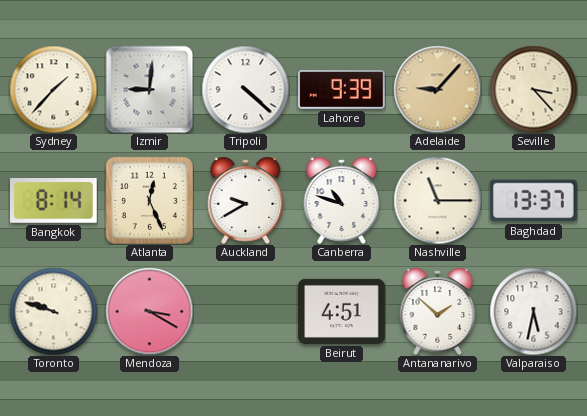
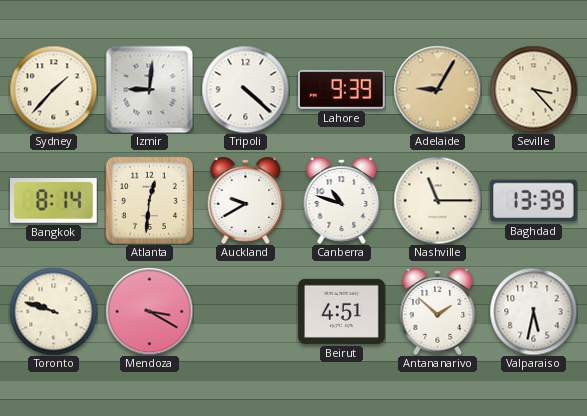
Adelaide: 9:07 -> 9:05 (437, 89)
Atlanta: 12:26 -> 12:31 (149, 200)
Baghdad: 13:37 -> 13:39 (534, 201)
